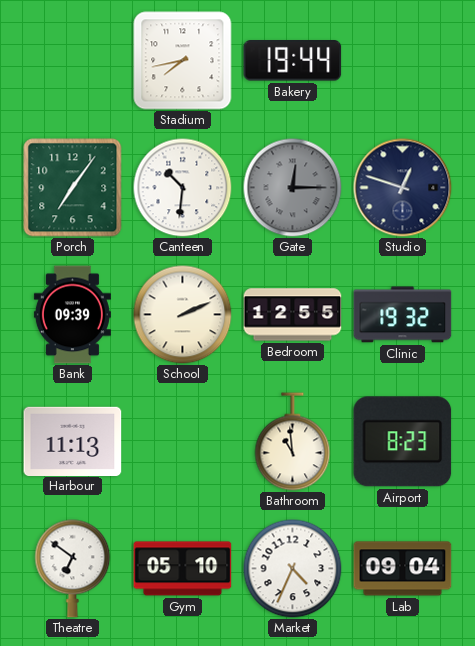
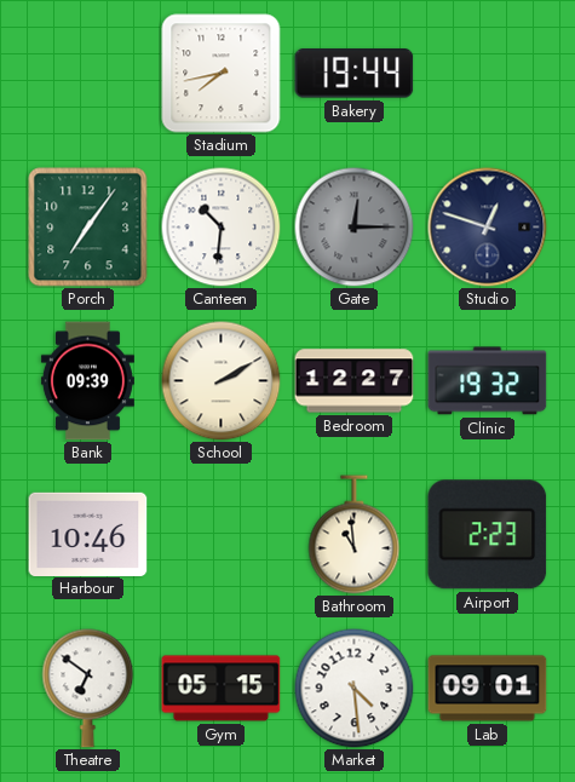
School: 2:11 -> 2:10 (222, 381)
Bedroom: 12:55 -> 12:27 (355, 381)
Harbour: 11:13 -> 10:46 (88, 534)
Airport: 8:23 -> 2:23 (488, 535)
Gym: 05:10 -> 05:15 (222, 689)
Market: 4:34 -> 4:29 (355, 689)
Lab: 09:04 -> 09:01 (488, 689)
